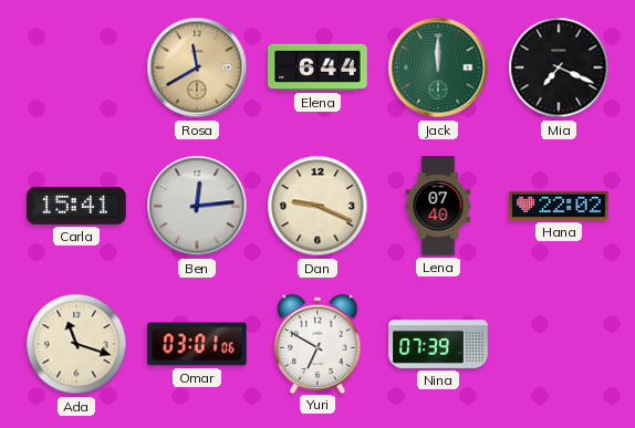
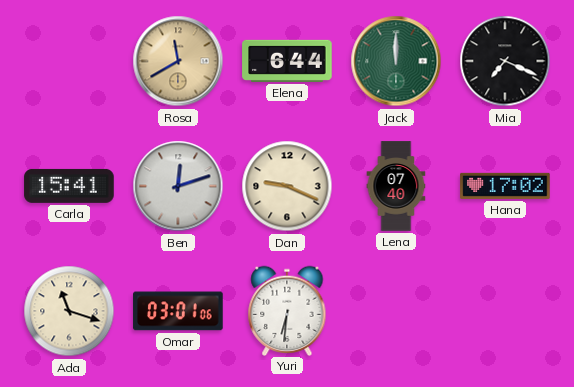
Ben: 12:14 -> 12:12 (178, 186)
Hana: 22:02 -> 17:02 (505, 186)
Yuri: 6:50 -> 6:31 (287, 310)
Nina: 07:39 -> none (438, 344)
